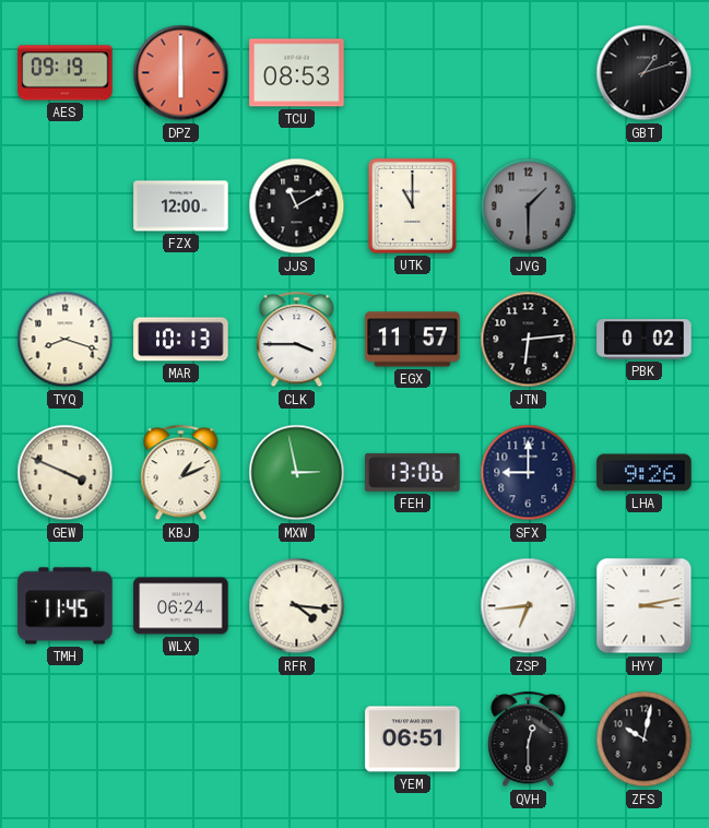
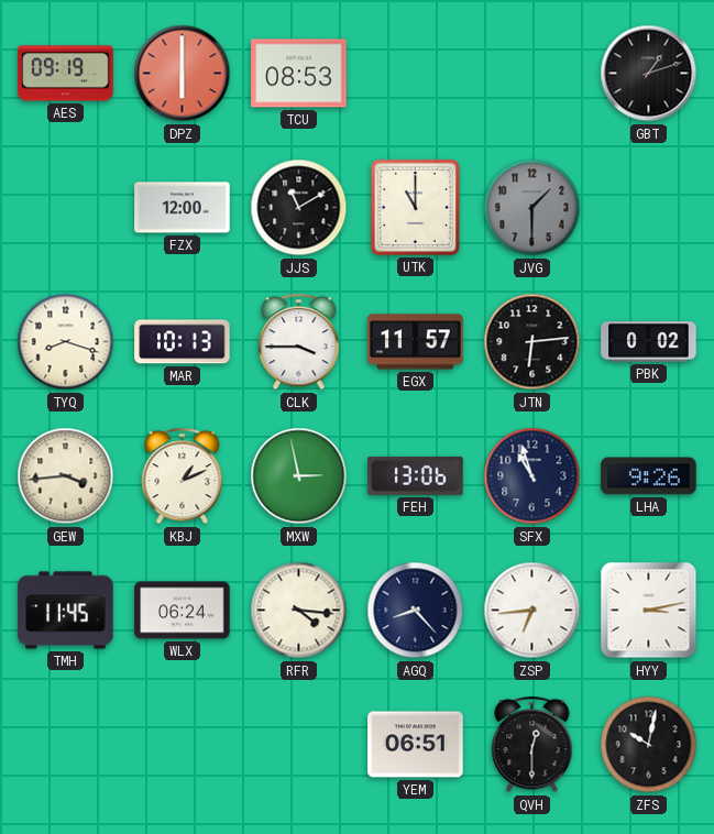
GEW: 3:49 -> 3:44 (66, 476)
SFX: 9:00 -> 10:57 (532, 476)
AGQ: none -> 8:23 (416, 611)
